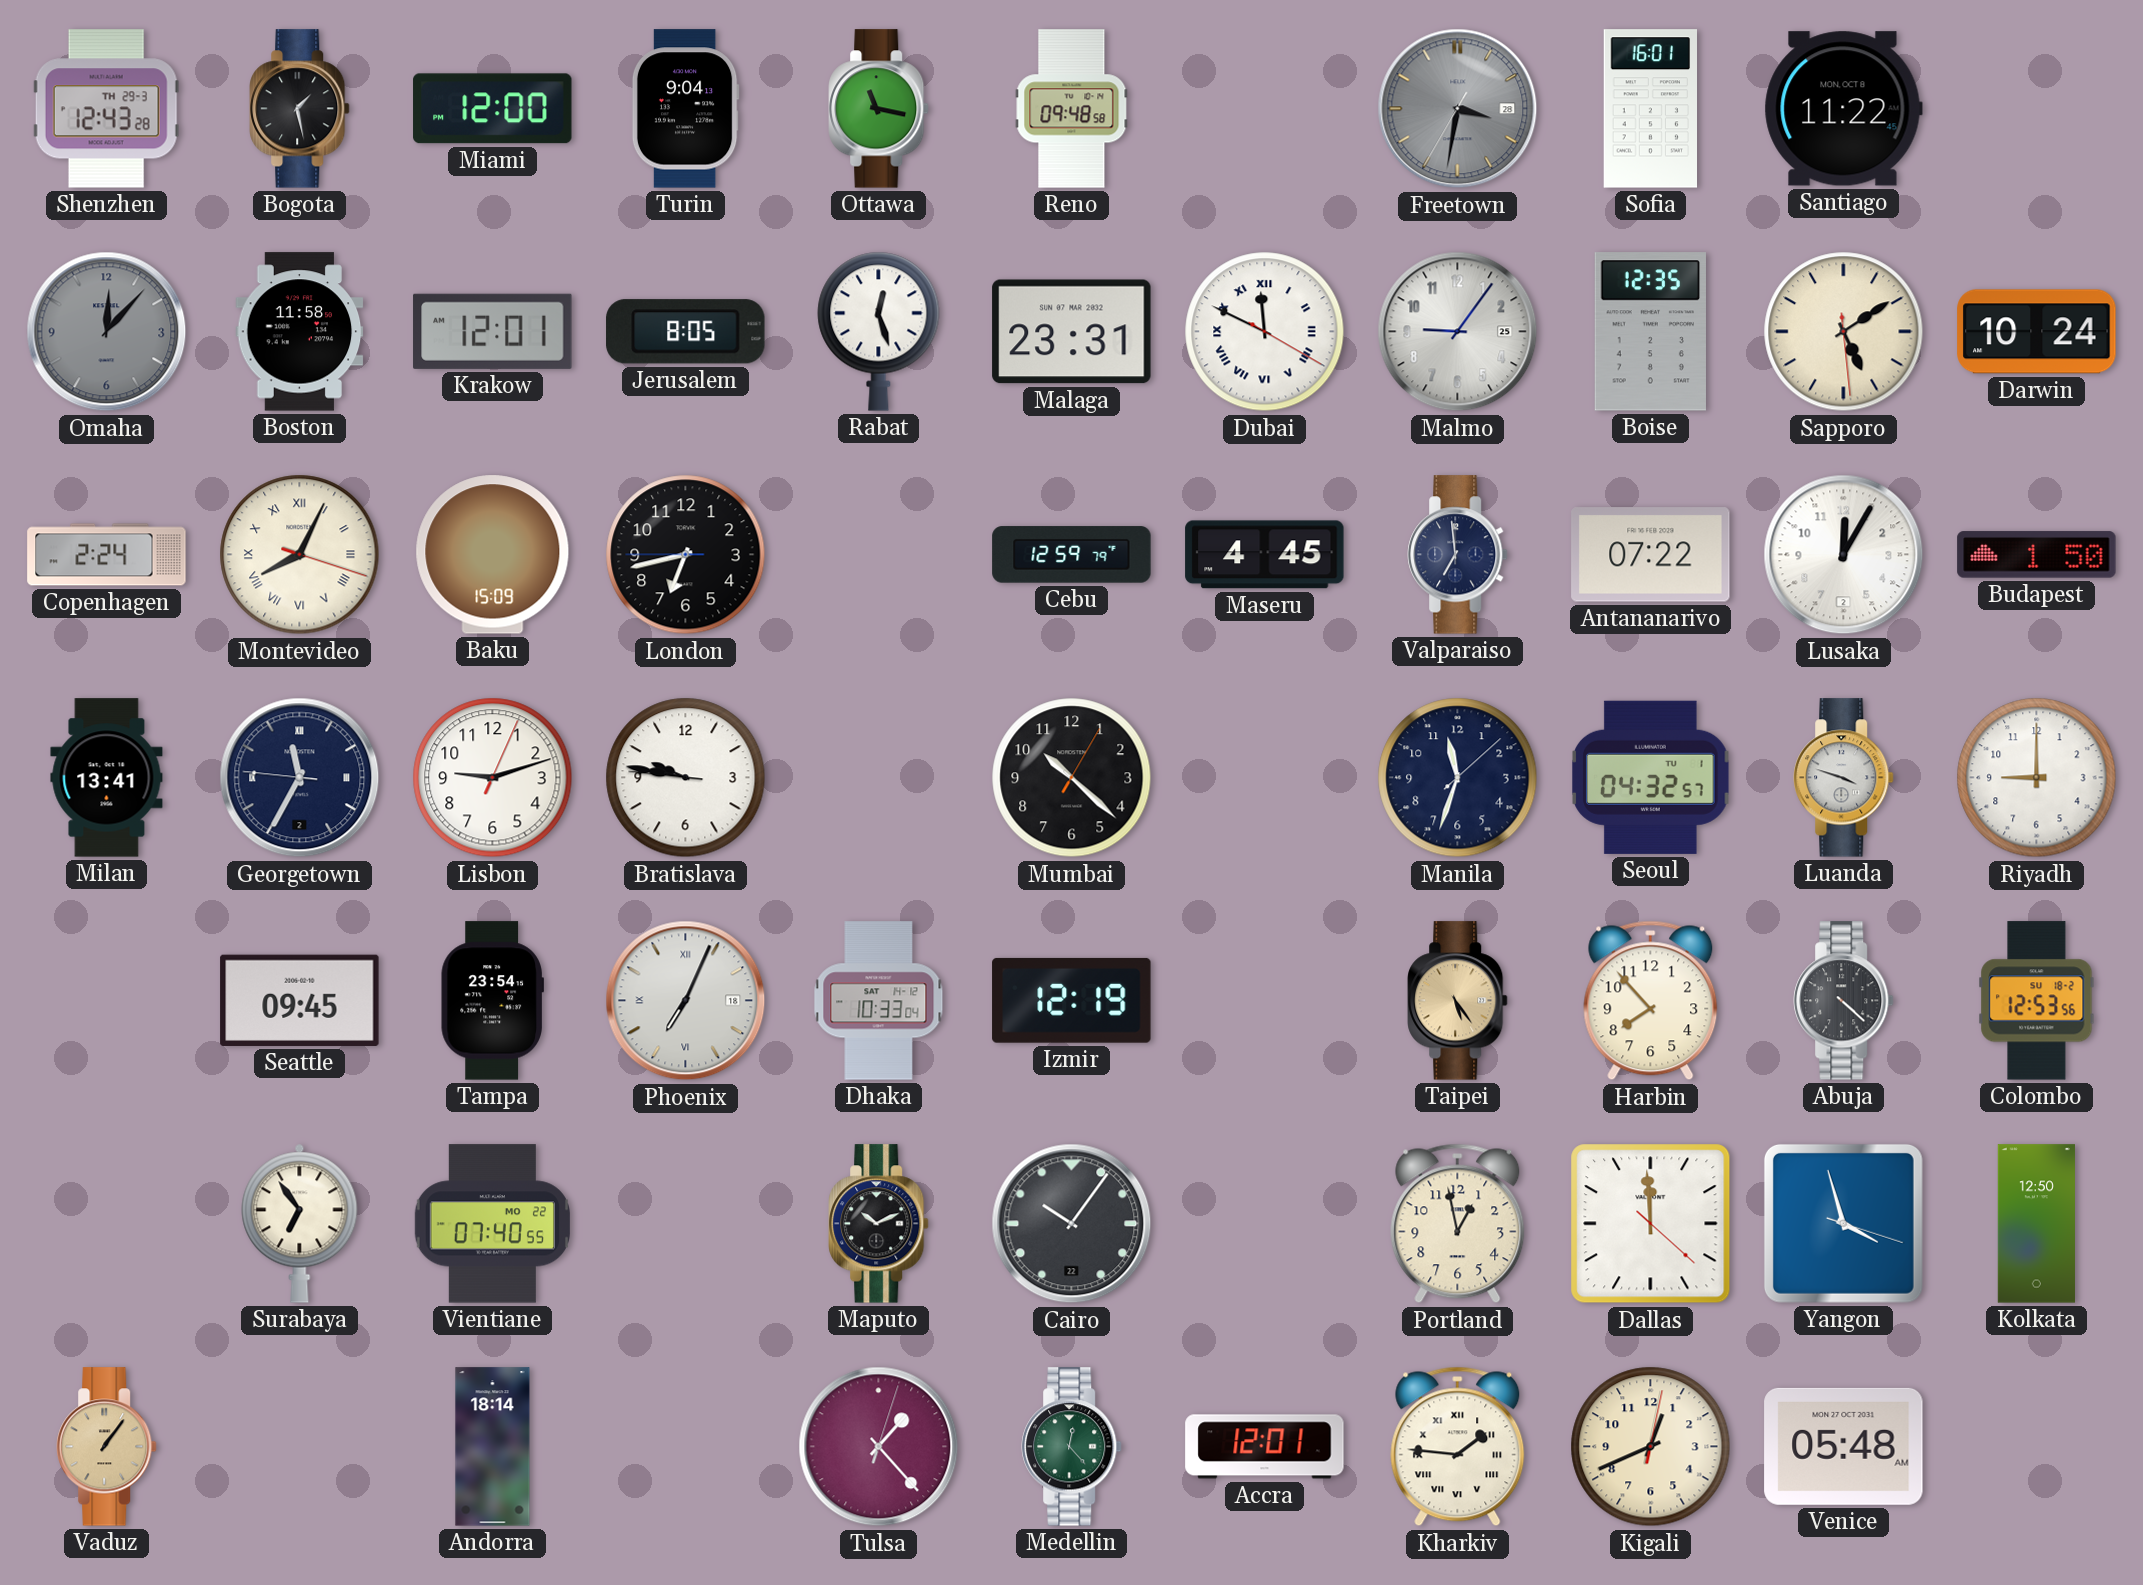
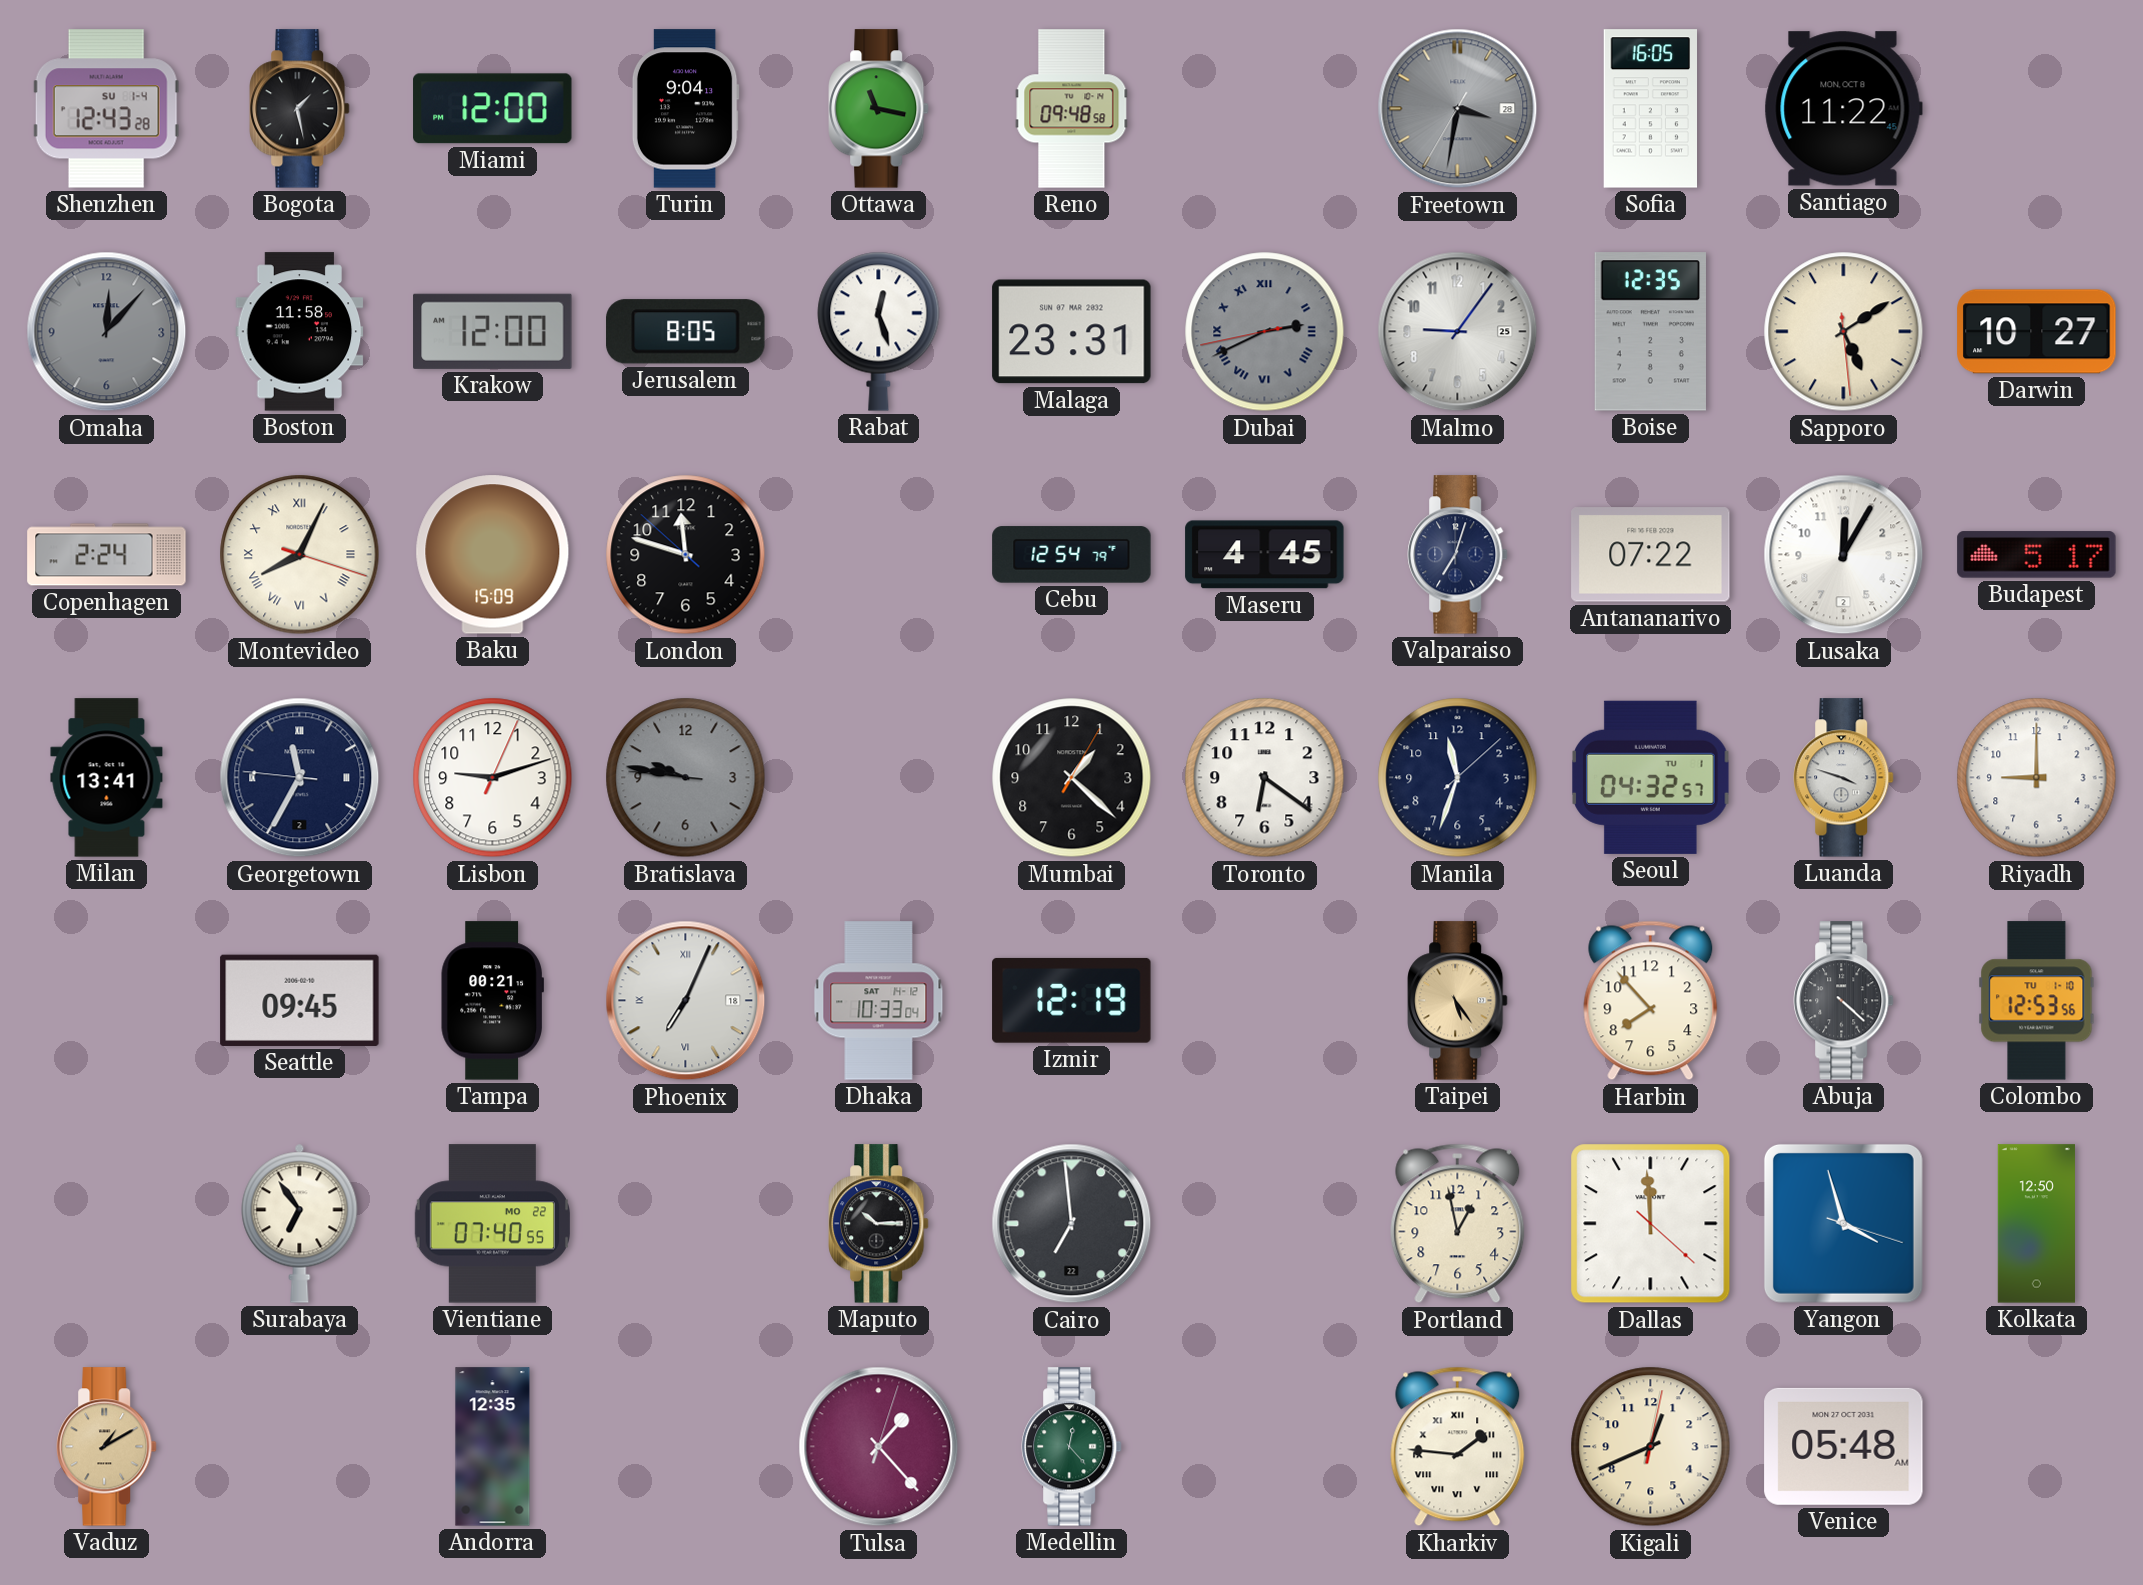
Shenzhen date: TH 29-3 -> SU 1-4 (106, 109)
Sofia: 16:01 -> 16:05 (1651, 109)
Krakow: 12:01 -> 12:00 (493, 331)
Dubai: 11:49 -> 2:40 (1265, 332)
Dubai dial: white -> grey (1265, 332)
Darwin: 10:24 -> 10:27 (2037, 332)
London: 6:42 -> 11:47 (686, 555)
Cebu: 12:59 -> 12:54 (1072, 555)
Valparaiso: 6:59 -> 7:03 (1458, 555)
Budapest: 1:50 -> 5:17 (2037, 555)
Bratislava dial: white -> grey (686, 778)
Mumbai: 10:22 -> 1:22 (1072, 778)
Toronto: none -> 6:21 (1265, 778)
Tampa: 23:54 -> 00:21 (492, 1001)
Colombo date: SU 18-2 -> TU 1-10 (2037, 1001)
Maputo: 10:11 -> 10:15 (879, 1224)
Cairo: 10:06 -> 6:59 (1072, 1224)
Vaduz: 1:06 -> 1:10 (107, 1447)
Andorra: 18:14 -> 12:35 (493, 1447)
Accra: 12:01 -> none (1265, 1447)
